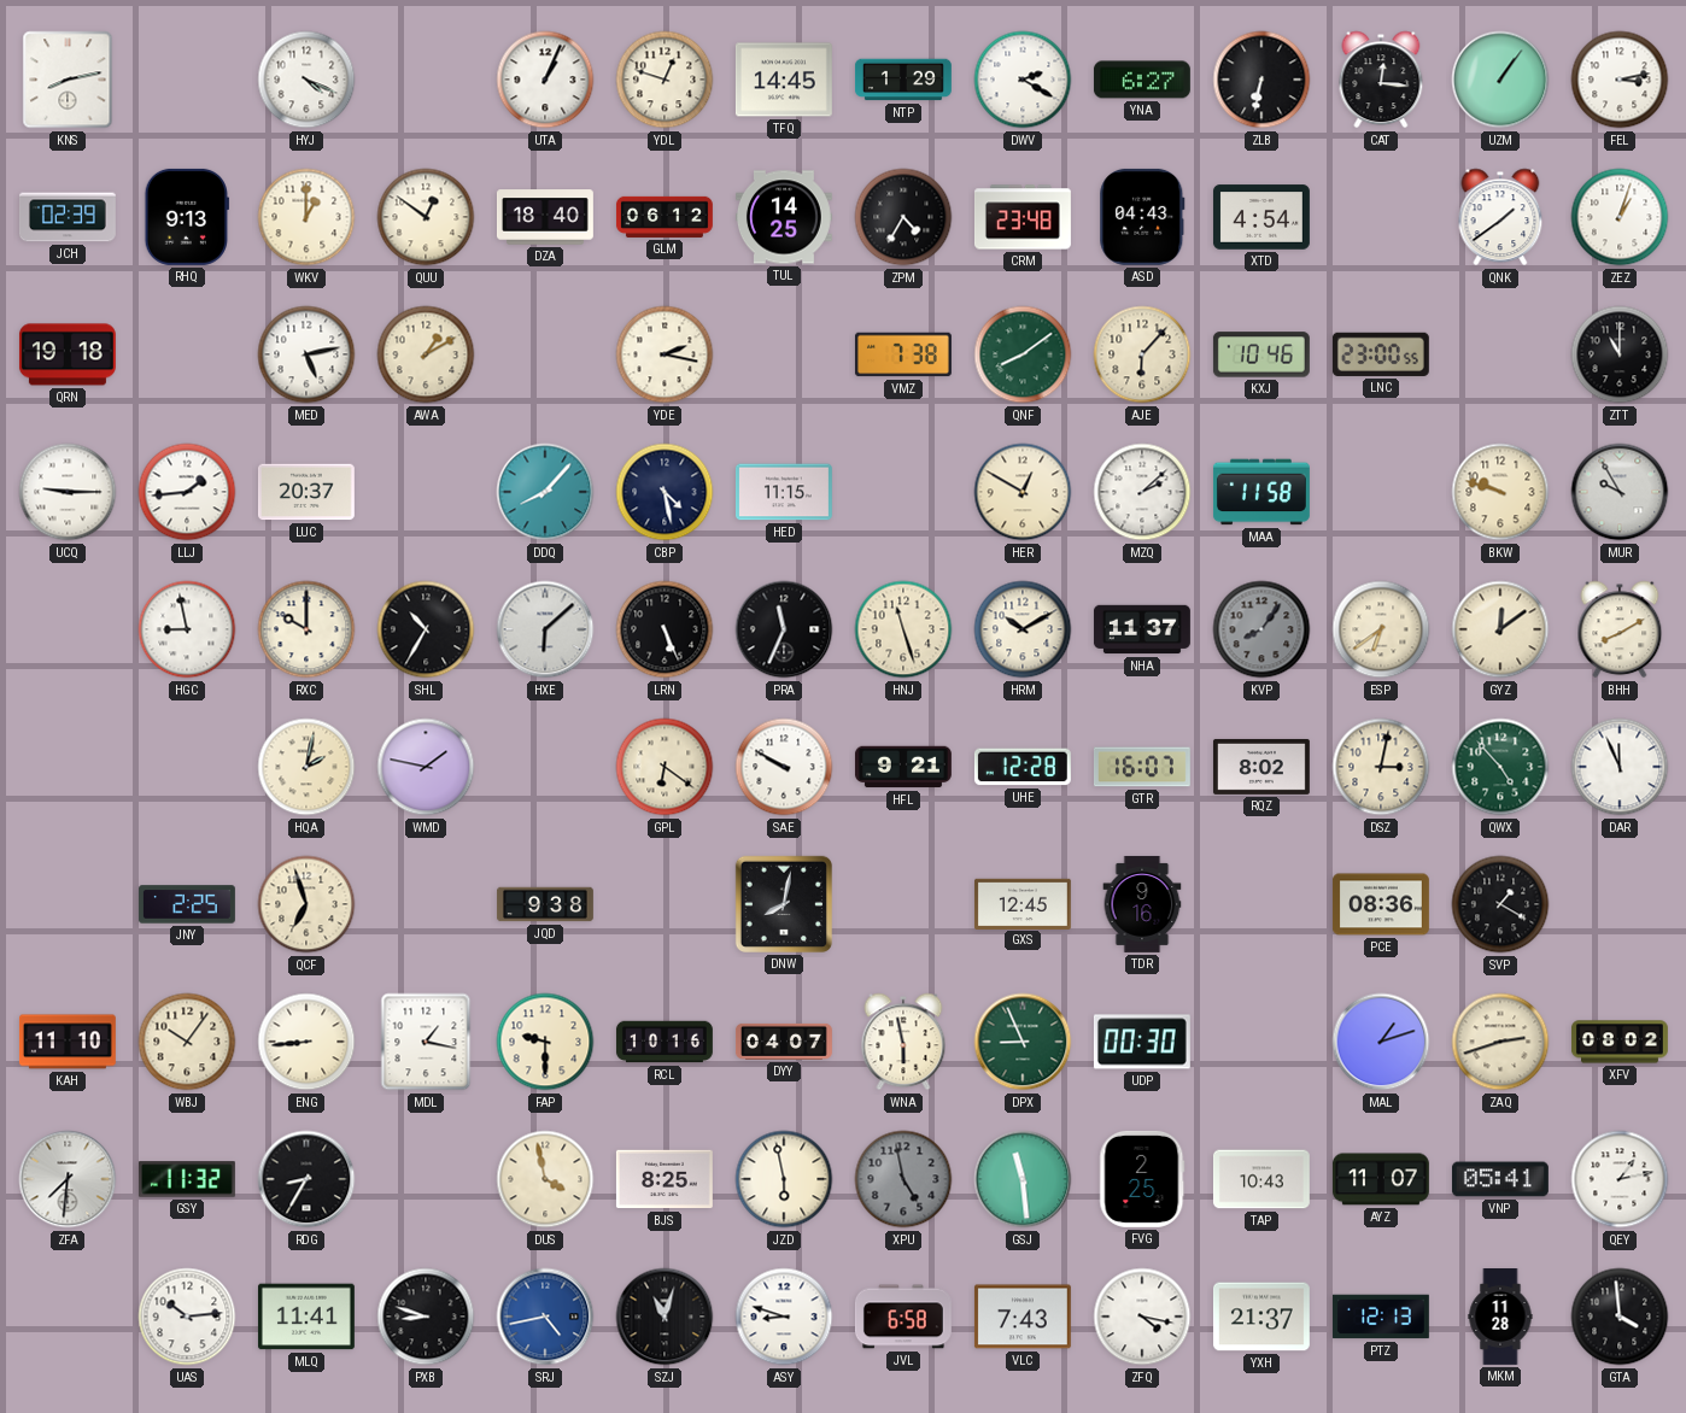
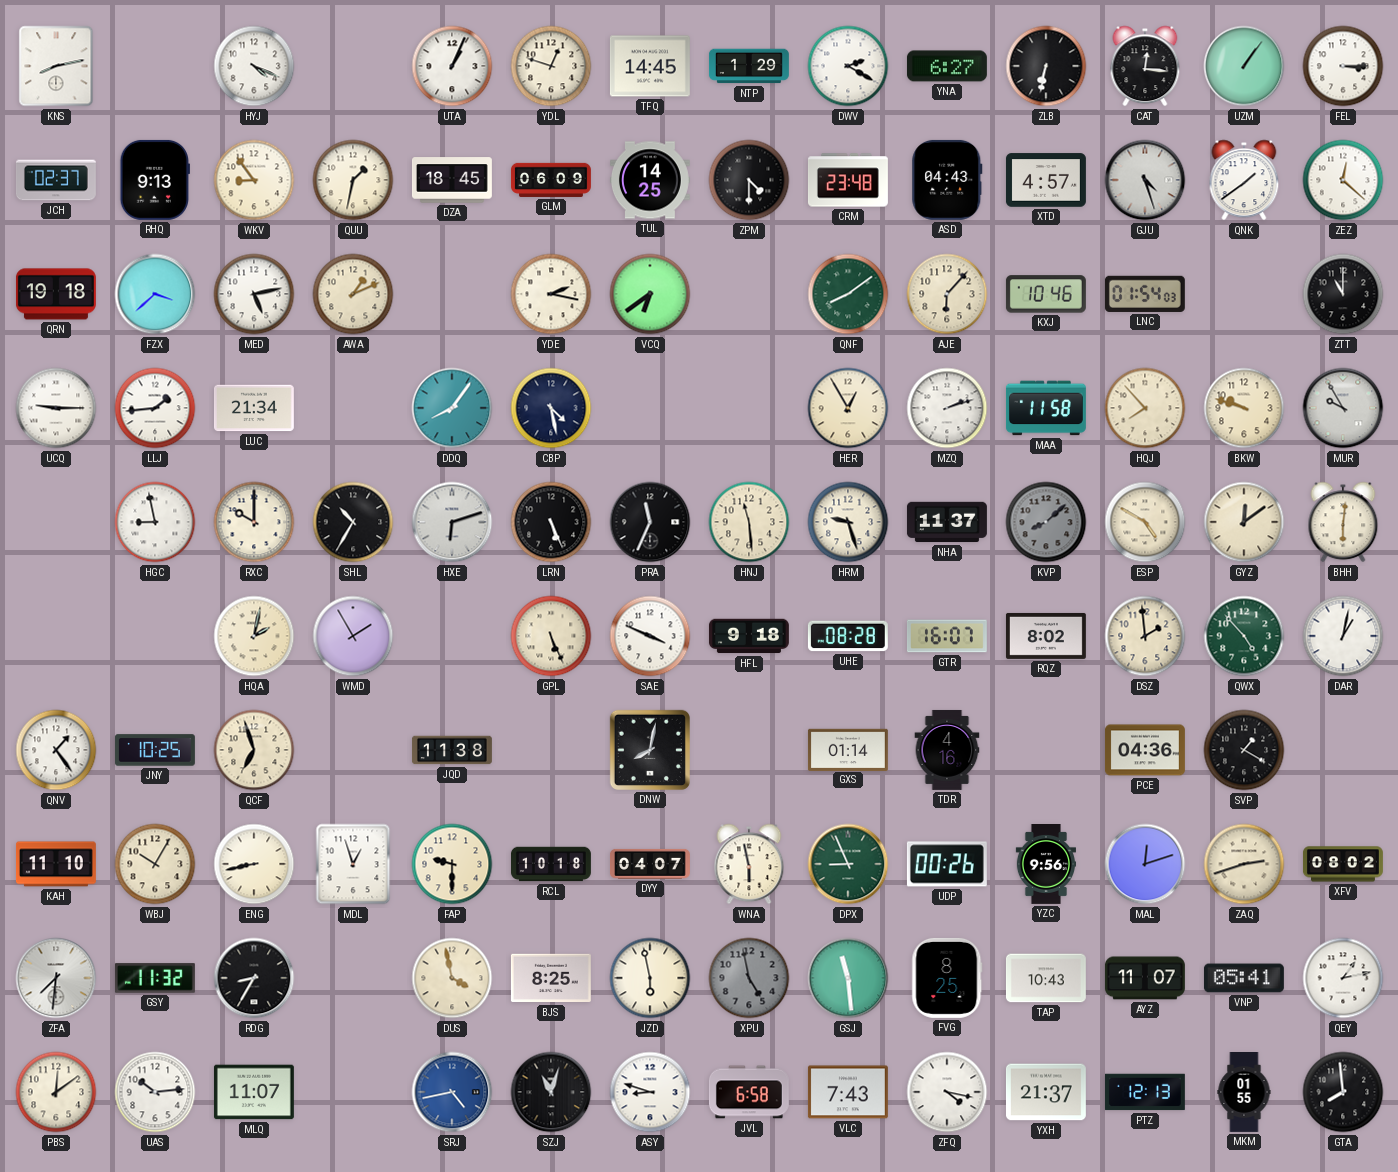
FEL: 3:13 -> 3:15 (1343, 66)
JCH: 02:39 -> 02:37 (56, 180)
WKV: 1:00 -> 8:54 (254, 180)
QUU: 12:51 -> 1:32 (353, 180)
DZA: 18:40 -> 18:45 (452, 180)
GLM: 06:12 -> 06:09 (551, 180)
ZPM: 4:35 -> 4:30 (749, 180)
XTD: 4:54 -> 4:57 (1046, 180)
GJU: none -> 4:27 (1145, 180)
ZEZ: 1:03 -> 12:22 (1343, 180)
FZX: none -> 3:38 (155, 294)
AWA: 1:10 -> 1:11 (353, 294)
VCQ: none -> 6:39 (650, 294)
VMZ: 7:38 -> none (903, 354)
LNC: 23:00 -> 01:54 (1145, 294)
LUC: 20:37 -> 21:34 (254, 408)
DDQ: 8:07 -> 8:06 (452, 408)
HED: 11:15 -> none (784, 492)
HER: 12:50 -> 12:55 (848, 408)
MZQ: 2:08 -> 2:12 (947, 408)
HQJ: none -> 7:53 (1145, 408)
HXE: 6:08 -> 6:12 (452, 522)
HNJ: 11:27 -> 11:29 (749, 522)
HRM: 10:10 -> 9:27 (848, 522)
KVP: 8:06 -> 8:08 (1046, 522)
ESP: 6:39 -> 4:50 (1145, 522)
BHH: 8:10 -> 6:01 (1343, 522)
WMD: 1:47 -> 1:55 (353, 636)
GPL: 6:21 -> 5:26 (551, 636)
SAE: 9:50 -> 3:49 (650, 636)
HFL: 9:21 -> 9:18 (749, 636)
UHE: 12:28 -> 08:28 (848, 636)
DSZ: 3:02 -> 1:59 (1145, 636)
DAR: 11:56 -> 1:02 (1343, 636)
QNV: none -> 1:24 (56, 750)
JNY: 2:25 -> 10:25 (155, 750)
JQD: 9:38 -> 11:38 (453, 750)
GXS: 12:45 -> 01:14 (848, 749)
TDR: 9:16 -> 4:16 (947, 750)
PCE: 08:36 -> 04:36 (1145, 750)
WBJ: 10:06 -> 10:05 (155, 864)
ENG: 8:44 -> 8:43 (254, 864)
MDL: 1:17 -> 12:57 (353, 864)
RCL: 10:16 -> 10:18 (551, 864)
UDP: 00:30 -> 00:26 (947, 864)
YZC: none -> 9:56 (1045, 865)
MAL: 1:12 -> 12:12 (1145, 864)
FVG: 2:25 -> 8:25 (947, 978)
PBS: none -> 12:09 (56, 1092)
MLQ: 11:41 -> 11:07 (254, 1092)
PXB: 8:48 -> none (426, 1317)
MKM: 11:28 -> 01:55 (1244, 1093)
GTA: 3:59 -> 7:59 (1343, 1092)
